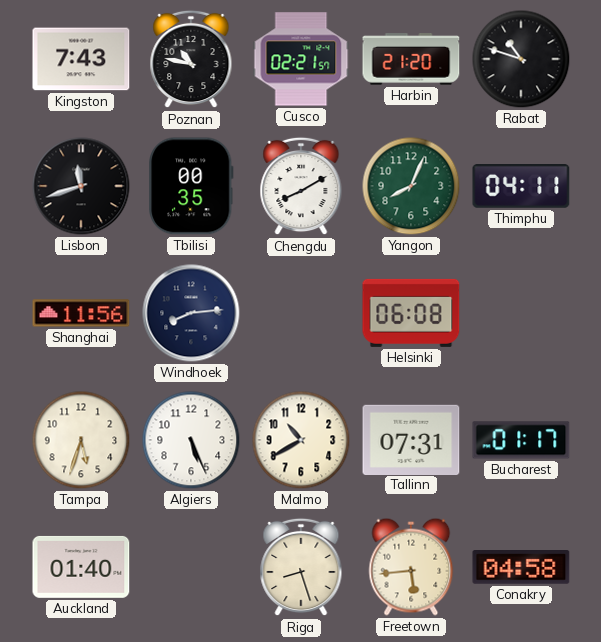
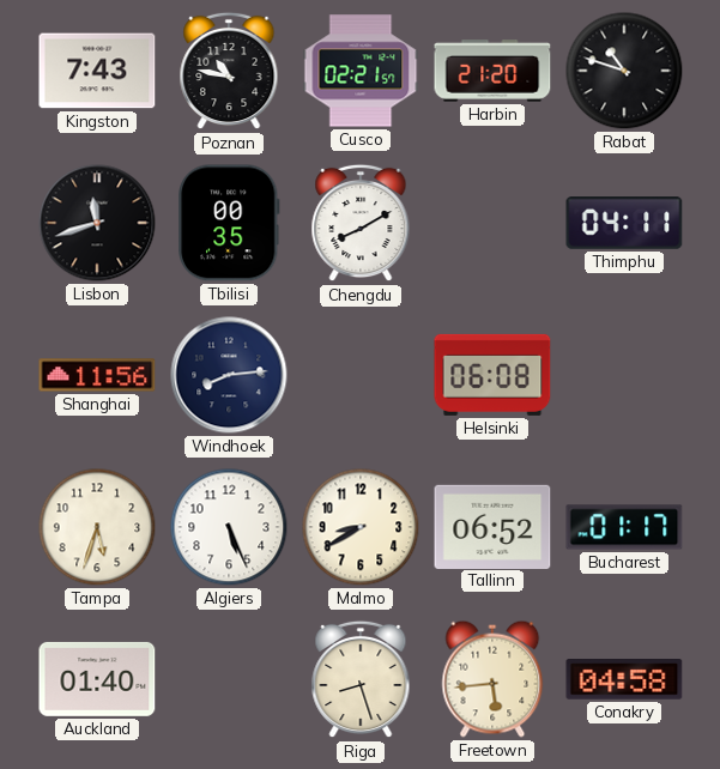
Yangon: 8:04 -> none (411, 186)
Malmo: 10:40 -> 8:40 (361, 527)
Tallinn: 07:31 -> 06:52 (492, 526)
